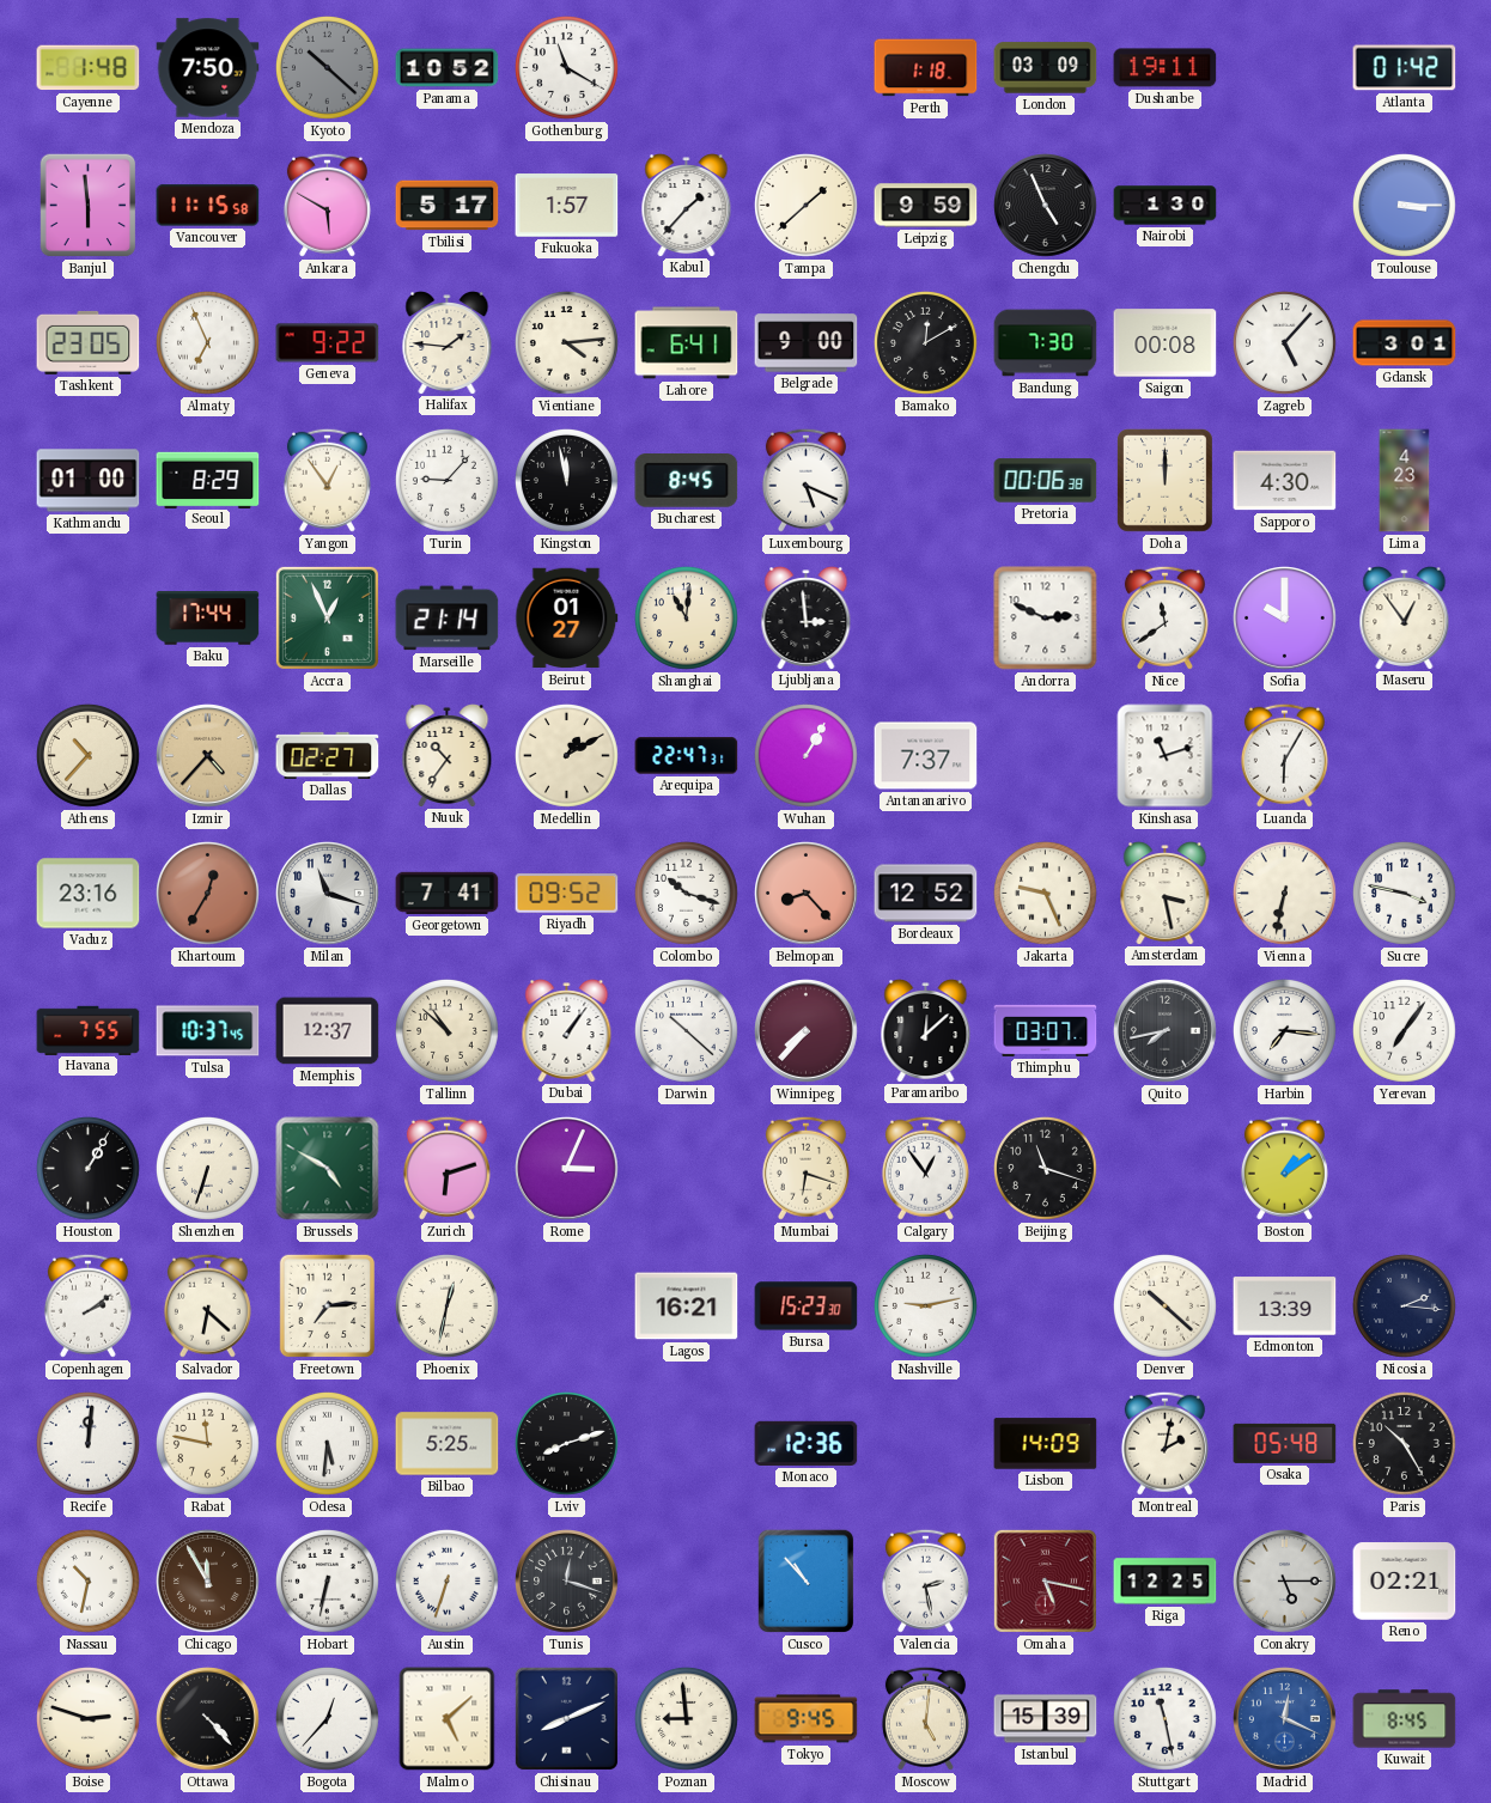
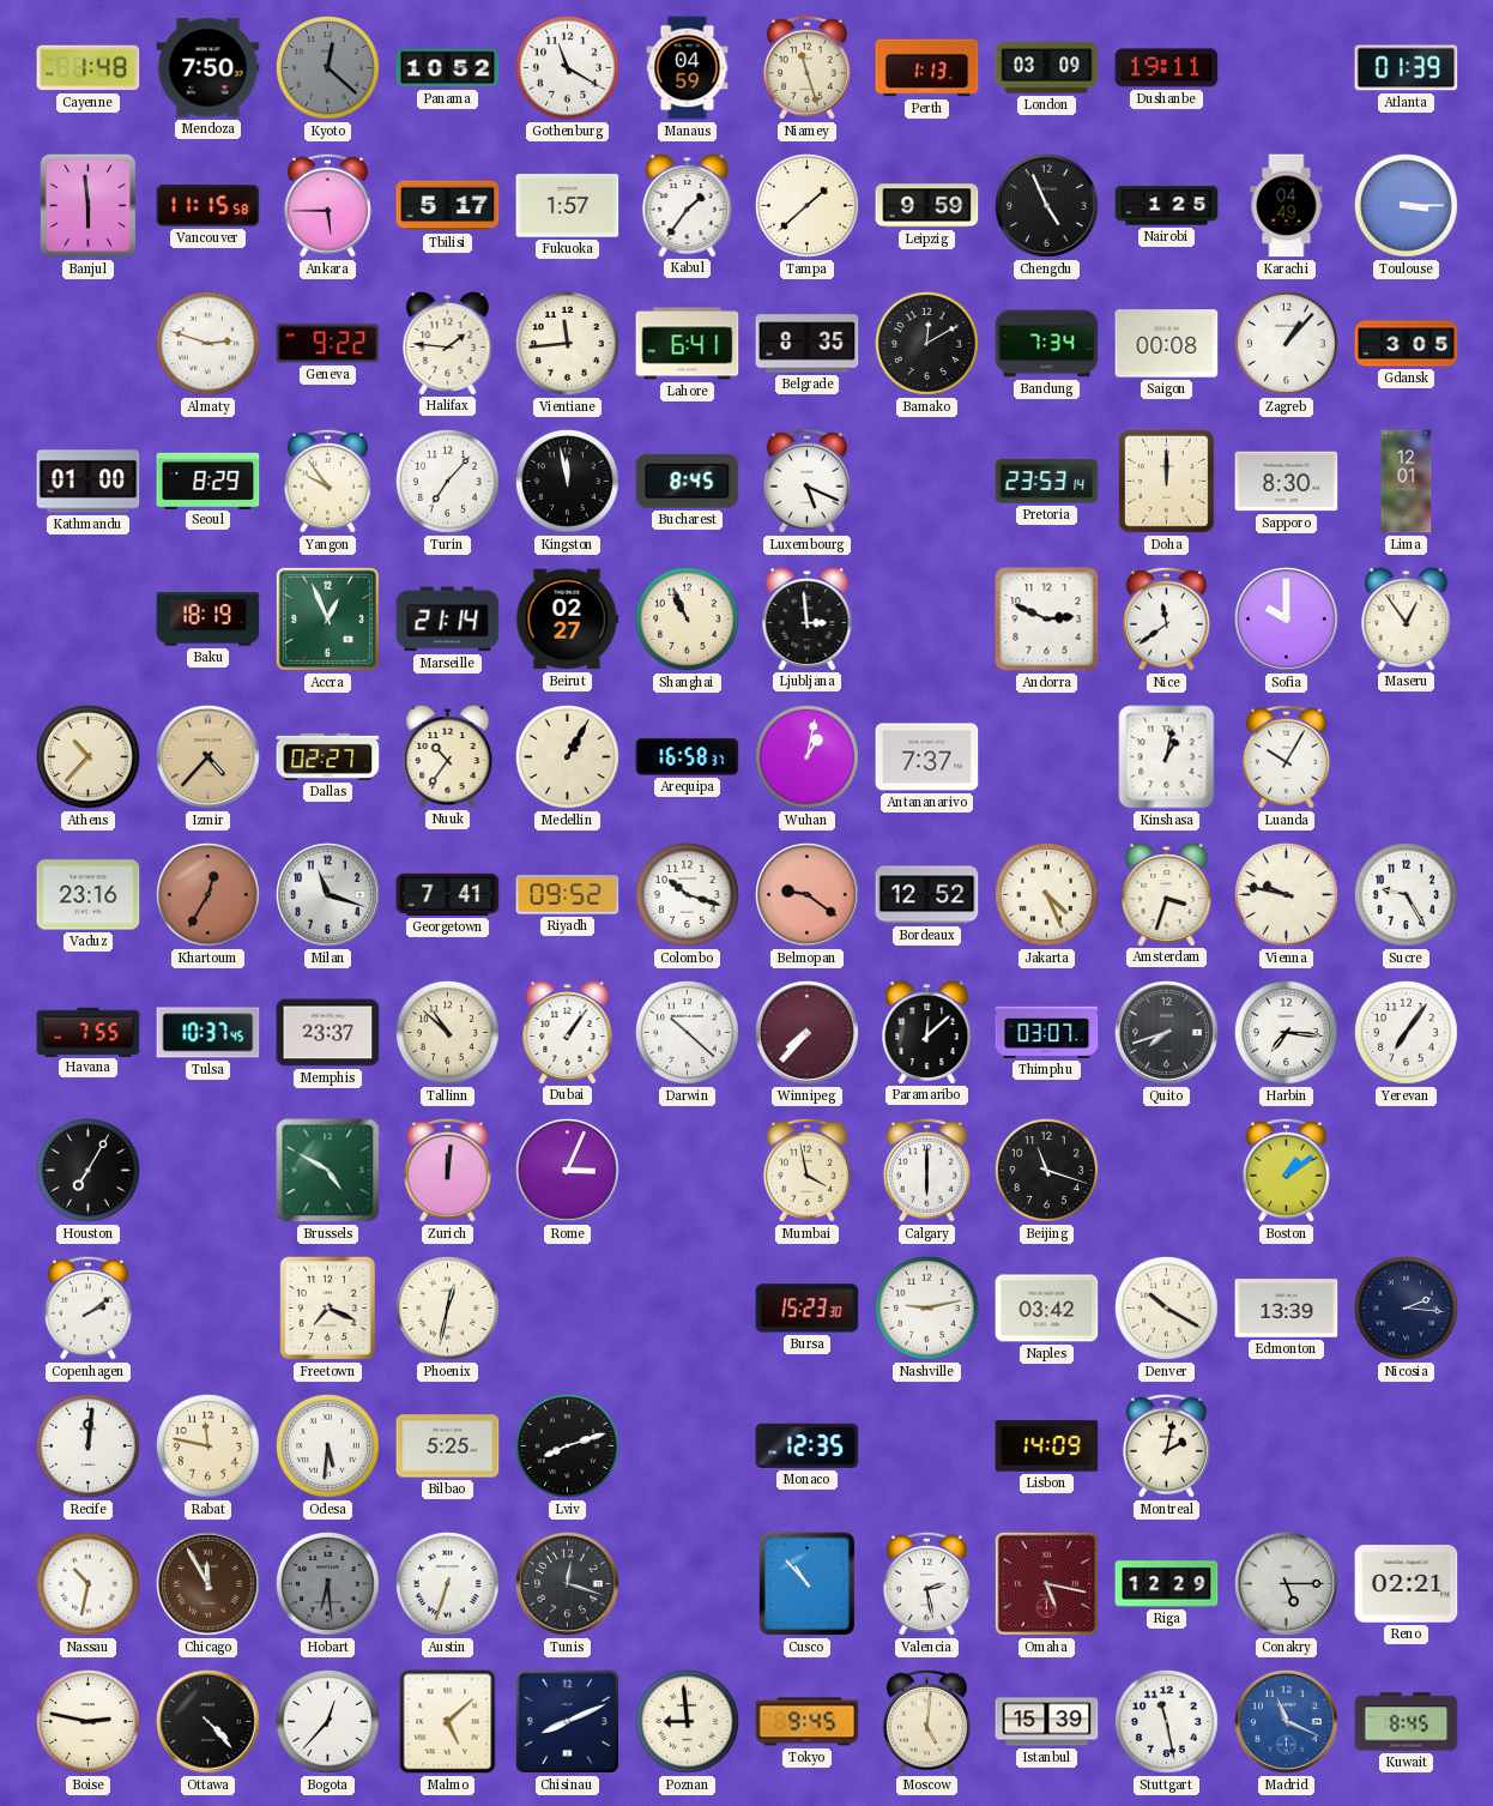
Kyoto: 10:22 -> 12:22 (327, 67)
Manaus: none -> 04:59 (688, 68)
Niamey: none -> 11:27 (806, 67)
Perth: 1:18 -> 1:13 (927, 68)
Atlanta: 01:42 -> 01:39 (1407, 68)
Ankara: 5:50 -> 5:45 (327, 205)
Kabul: 1:37 -> 1:36 (688, 206)
Nairobi: 1:30 -> 1:25 (1167, 206)
Karachi: none -> 04:49 (1287, 206)
Tashkent: 23:05 -> none (89, 342)
Almaty: 6:56 -> 2:48 (207, 343)
Vientiane: 4:14 -> 11:44 (567, 343)
Belgrade: 9:00 -> 8:35 (808, 344)
Bandung: 7:30 -> 7:34 (1047, 344)
Zagreb: 5:07 -> 1:07 (1286, 343)
Gdansk: 3:01 -> 3:05 (1407, 344)
Yangon: 12:54 -> 9:54 (327, 481)
Turin: 9:07 -> 7:07 (447, 481)
Pretoria: 00:06 -> 23:53 (1047, 482)
Sapporo: 4:30 -> 8:30 (1287, 482)
Lima: 4:23 -> 12:01 (1407, 482)
Baku: 17:44 -> 18:19 (208, 620)
Beirut: 01:27 -> 02:27 (568, 620)
Shanghai: 11:01 -> 10:56 (687, 618)
Medellin: 1:10 -> 1:05 (567, 756)
Arequipa: 22:47 -> 16:58 (688, 757)
Wuhan: 1:05 -> 1:02 (806, 756)
Kinshasa: 11:12 -> 1:02 (1167, 757)
Luanda: 6:05 -> 10:05 (1286, 756)
Belmopan: 8:23 -> 9:21 (808, 895)
Jakarta: 9:26 -> 4:26 (1046, 894)
Amsterdam: 3:28 -> 3:33 (1167, 895)
Vienna: 6:32 -> 9:47 (1286, 894)
Sucre: 3:47 -> 9:25 (1406, 894)
Memphis: 12:37 -> 23:37 (328, 1033)
Quito: 7:43 -> 7:42 (1167, 1033)
Houston: 1:05 -> 7:05 (87, 1170)
Shenzhen: 6:33 -> none (207, 1168)
Zurich: 6:12 -> 12:01 (447, 1170)
Mumbai: 6:18 -> 3:58 (806, 1170)
Calgary: 12:54 -> 6:00 (926, 1170)
Salvador: 6:22 -> none (207, 1305)
Freetown: 7:14 -> 7:19 (327, 1309)
Lagos: 16:21 -> none (687, 1306)
Naples: none -> 03:42 (1047, 1309)
Denver: 10:22 -> 10:20 (1166, 1307)
Monaco: 12:36 -> 12:35 (808, 1445)
Osaka: 05:48 -> none (1285, 1443)
Paris: 10:25 -> none (1404, 1443)
Hobart: 6:32 -> 6:29 (327, 1583)
Hobart dial: white -> grey (327, 1583)
Riga: 12:25 -> 12:29 (1167, 1584)
Boise: 2:48 -> 2:47 (87, 1721)
Madrid: 12:19 -> 11:19 (1287, 1722)
